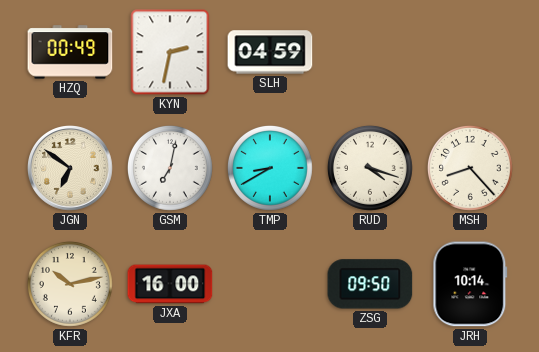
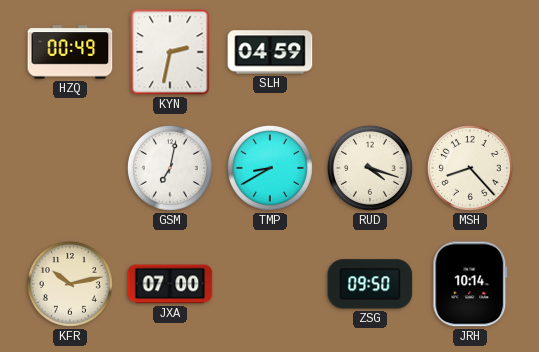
JGN: 6:51 -> none (71, 169)
JXA: 16:00 -> 07:00 (170, 284)
